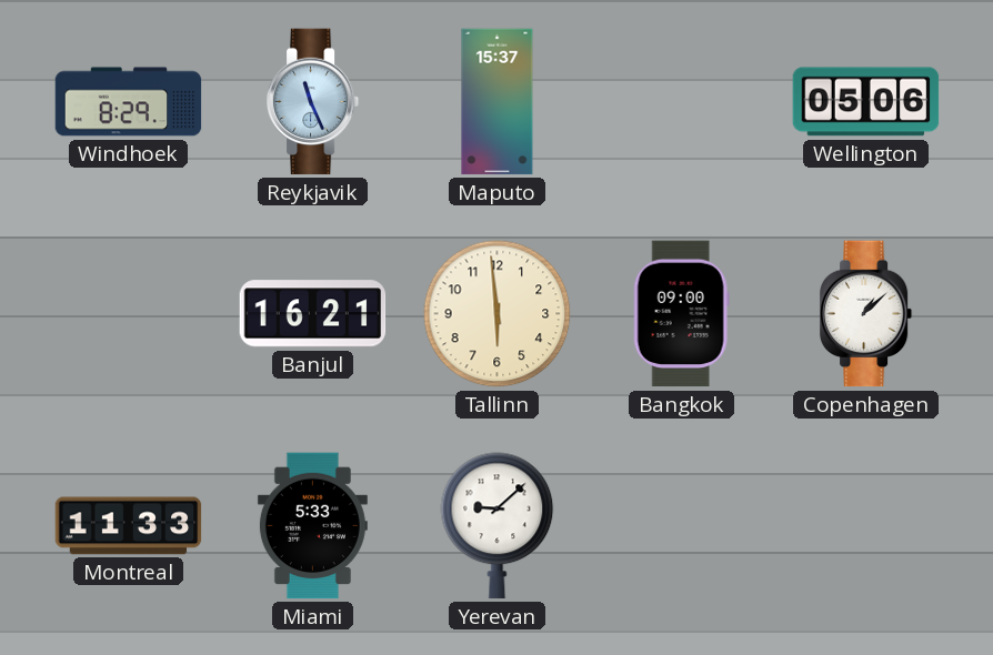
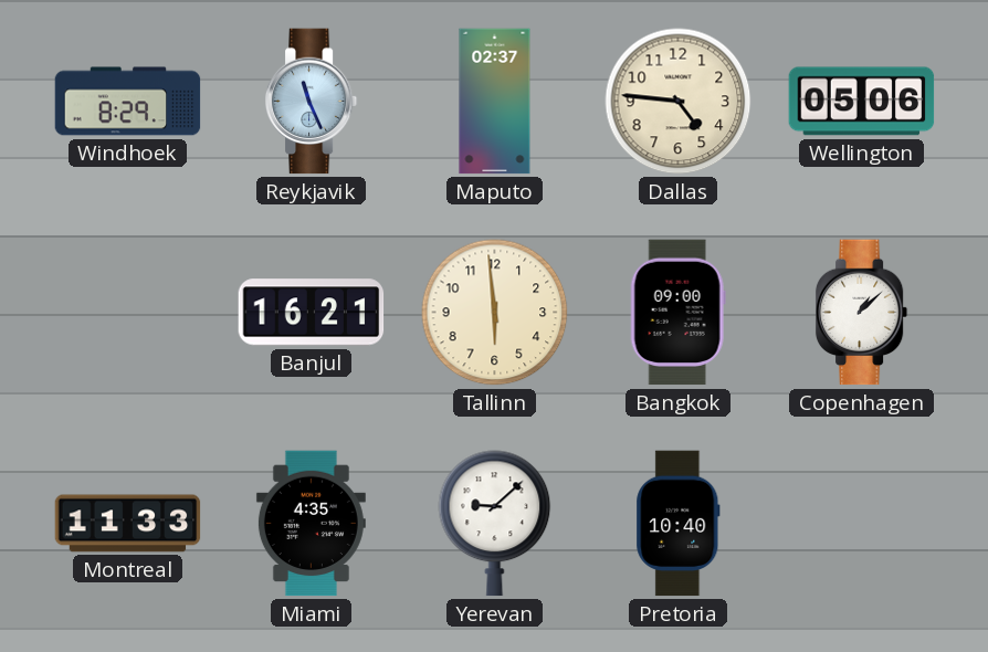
Maputo: 15:37 -> 02:37 (495, 102)
Dallas: none -> 4:46 (679, 102)
Miami: 5:33 -> 4:35 (311, 524)
Pretoria: none -> 10:40 (679, 524)
